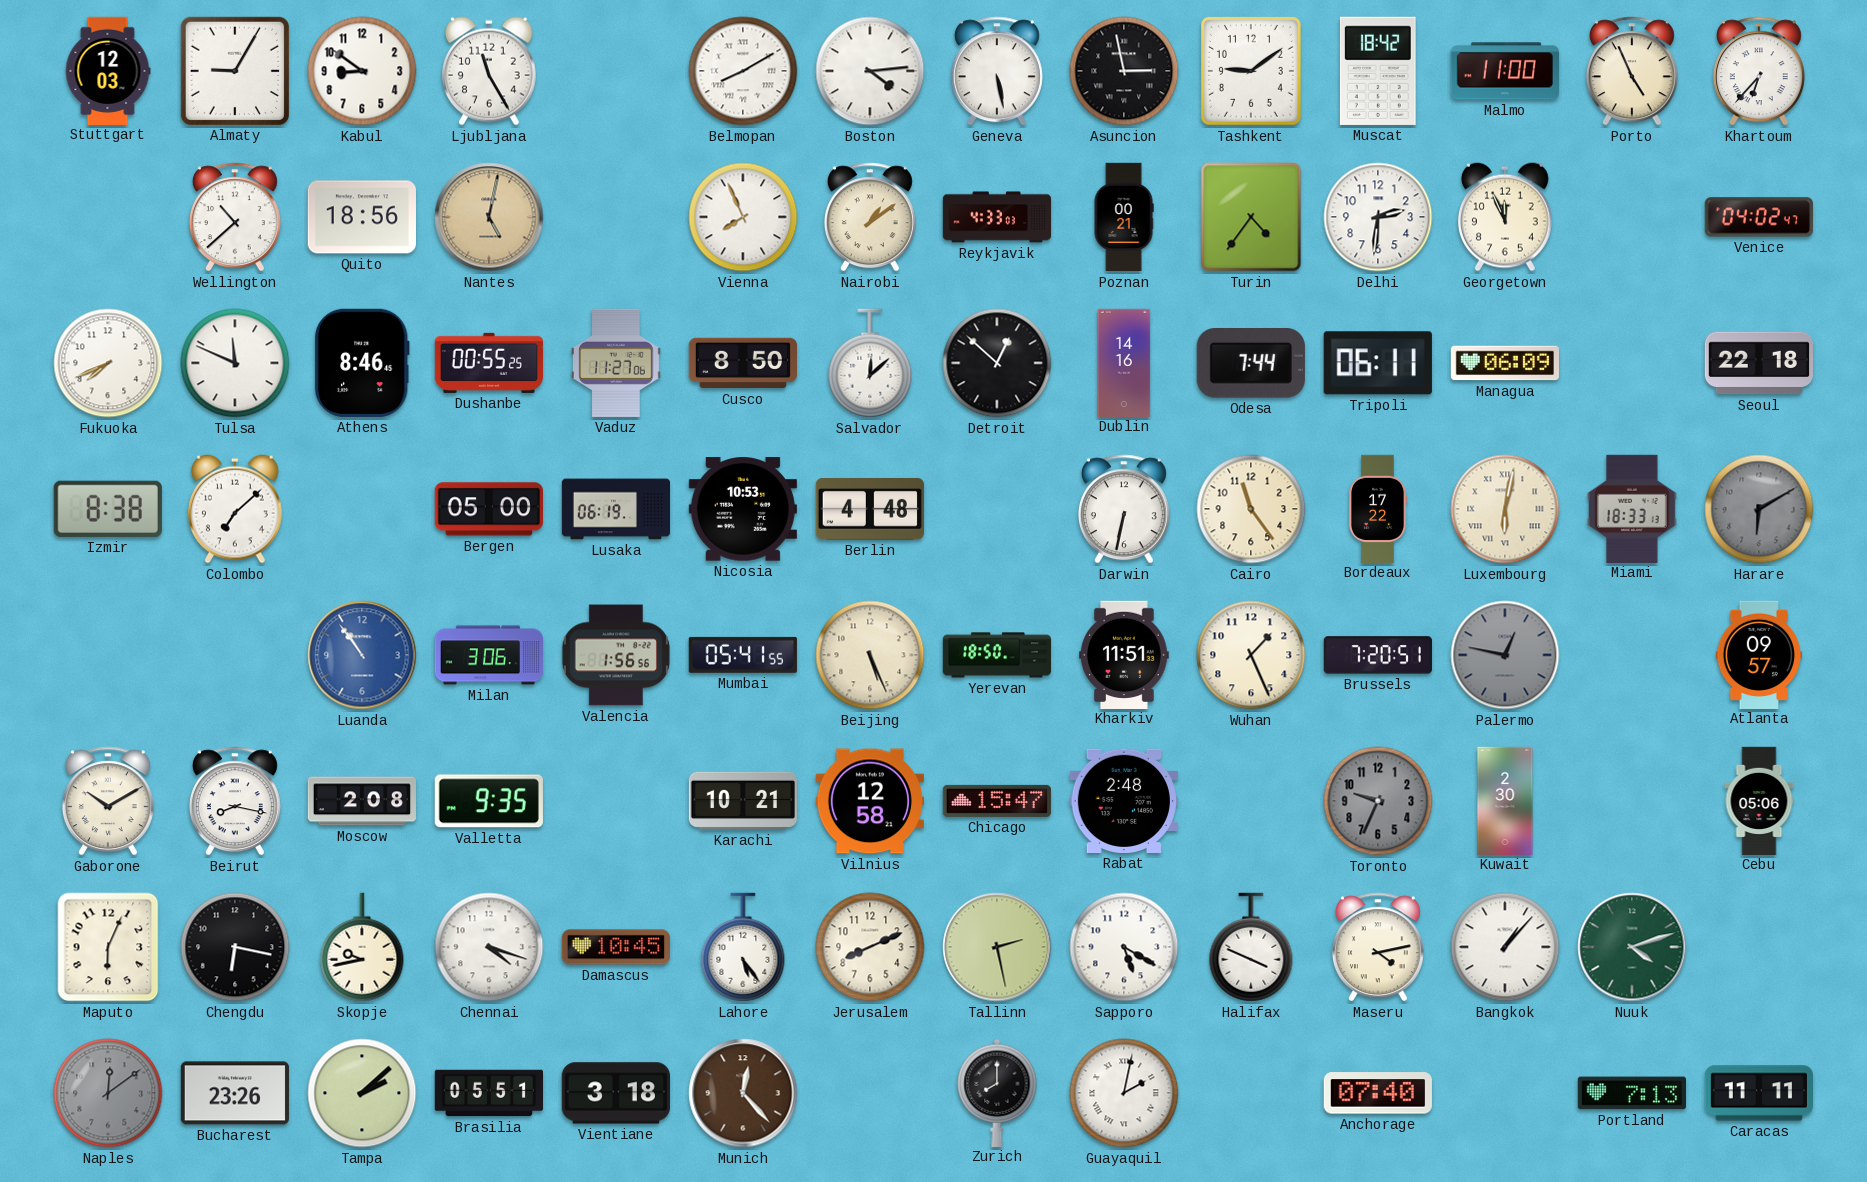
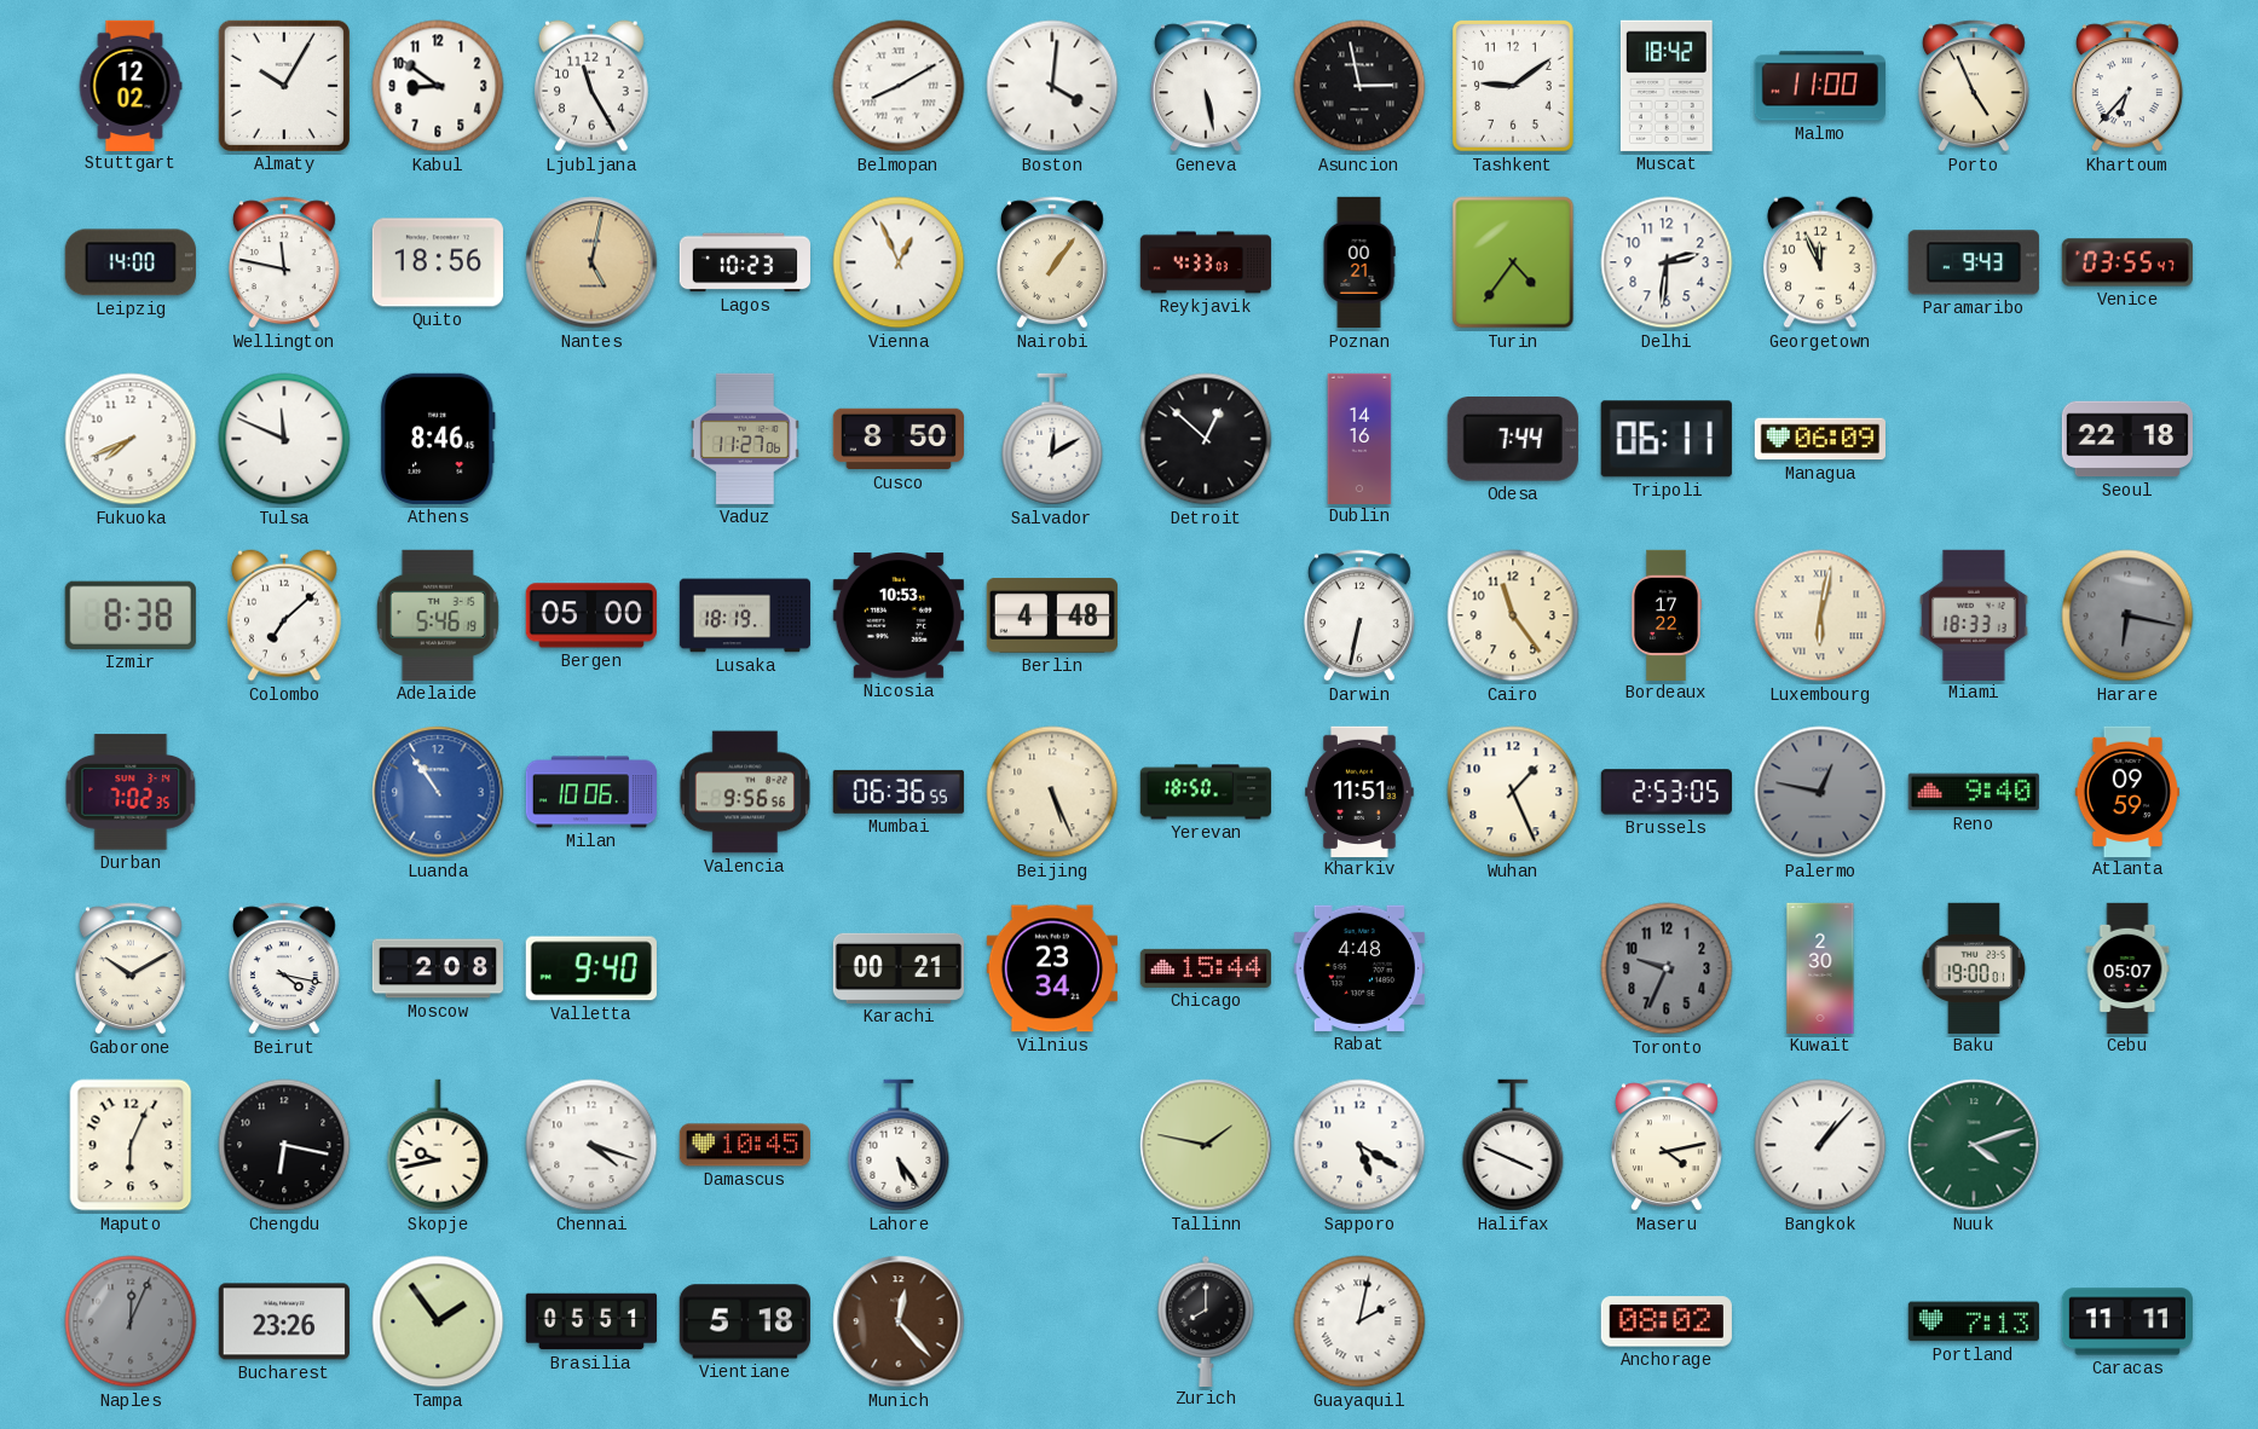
Stuttgart: 12:03 -> 12:02 (131, 85)
Almaty: 9:05 -> 10:05 (284, 86)
Boston: 4:14 -> 4:01 (1052, 86)
Leipzig: none -> 14:00 (131, 262)
Wellington: 10:38 -> 11:47 (284, 262)
Lagos: none -> 10:23 (744, 262)
Vienna: 7:56 -> 12:56 (899, 262)
Nairobi: 1:09 -> 1:06 (1052, 262)
Paramaribo: none -> 9:43 (1974, 262)
Venice: 04:02 -> 03:55 (2126, 262)
Dushanbe: 00:55 -> none (488, 363)
Salvador: 12:08 -> 12:10 (1052, 439)
Adelaide: none -> 5:46 (438, 615)
Lusaka: 06:19 -> 18:19 (745, 615)
Harare: 6:10 -> 6:17 (2127, 615)
Durban: none -> 7:02 (131, 792)
Milan: 3:06 -> 10:06 (590, 792)
Valencia: 1:56 -> 9:56 (744, 792)
Mumbai: 05:41 -> 06:36 (899, 792)
Brussels: 7:20 -> 2:53 (1667, 792)
Reno: none -> 9:40 (1974, 792)
Atlanta: 09:57 -> 09:59 (2126, 791)
Beirut: 8:17 -> 4:17 (284, 968)
Valletta: 9:35 -> 9:40 (591, 968)
Karachi: 10:21 -> 00:21 (897, 968)
Vilnius: 12:58 -> 23:34 (1051, 968)
Chicago: 15:47 -> 15:44 (1206, 968)
Rabat: 2:48 -> 4:48 (1359, 968)
Baku: none -> 19:00 (1974, 967)
Cebu: 05:06 -> 05:07 (2127, 967)
Jerusalem: 8:11 -> none (870, 947)
Tallinn: 2:28 -> 1:47 (1206, 1145)
Naples: 12:09 -> 12:04 (131, 1321)
Tampa: 2:08 -> 1:54 (438, 1321)
Vientiane: 3:18 -> 5:18 (745, 1321)
Anchorage: 07:40 -> 08:02 (1667, 1321)
